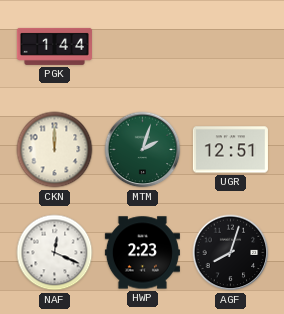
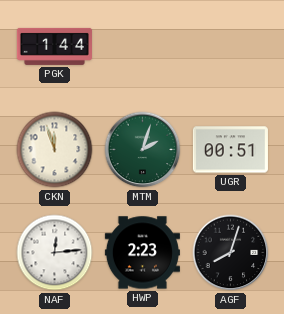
CKN: 12:00 -> 11:57 (55, 150)
UGR: 12:51 -> 00:51 (230, 150)
NAF: 12:19 -> 12:14 (55, 253)
